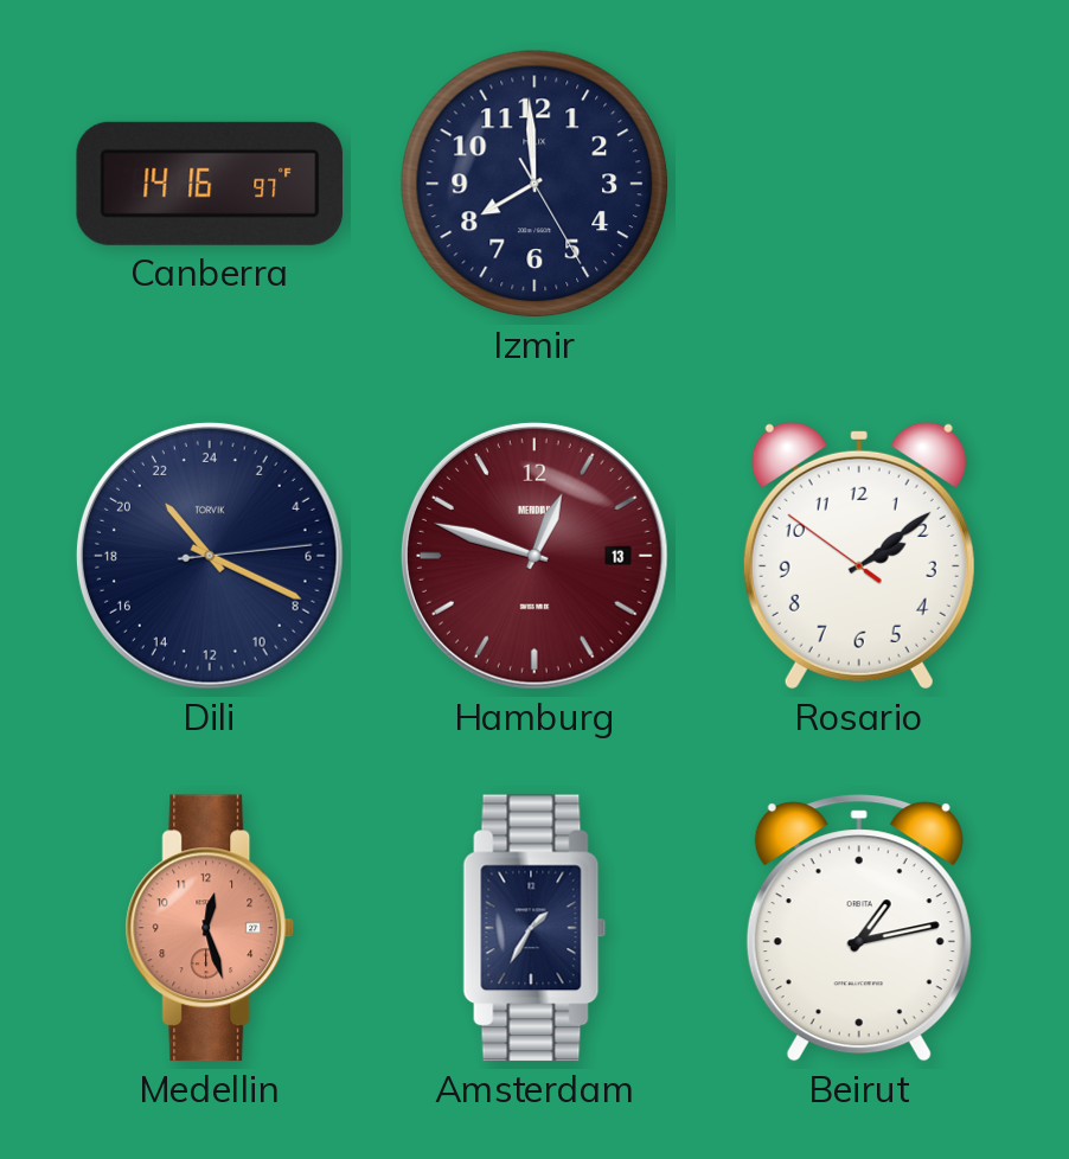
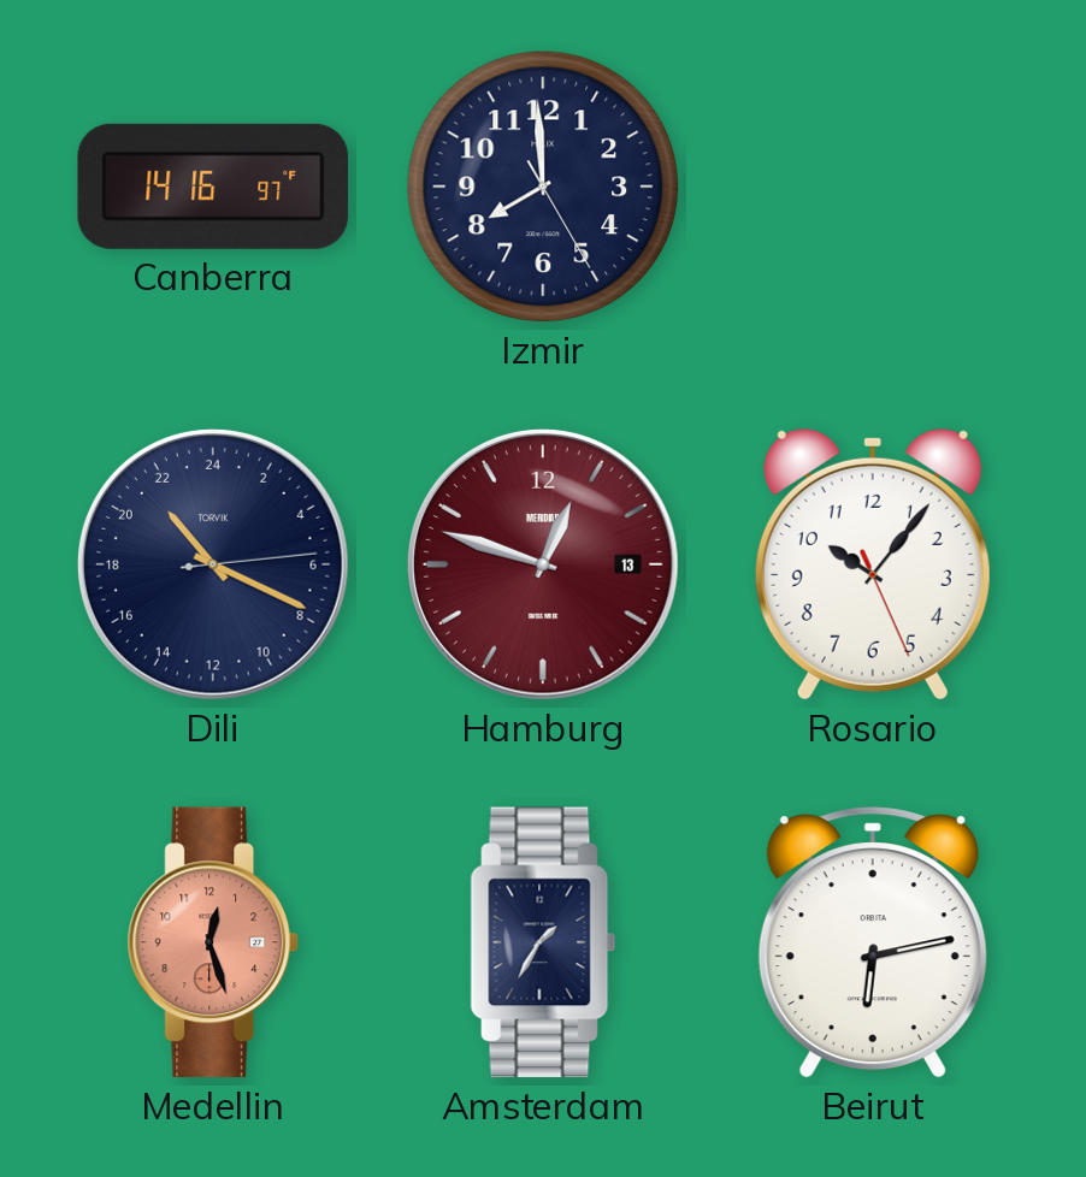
Rosario: 2:08 -> 10:06 (873, 564)
Beirut: 1:13 -> 6:13 (873, 942)
